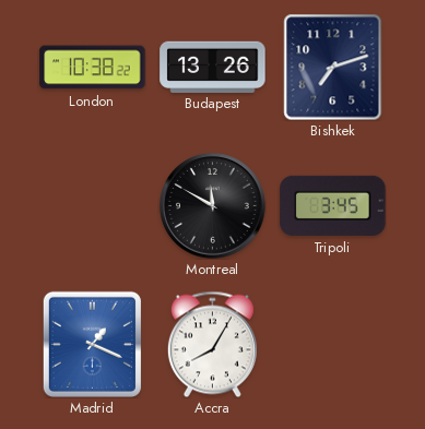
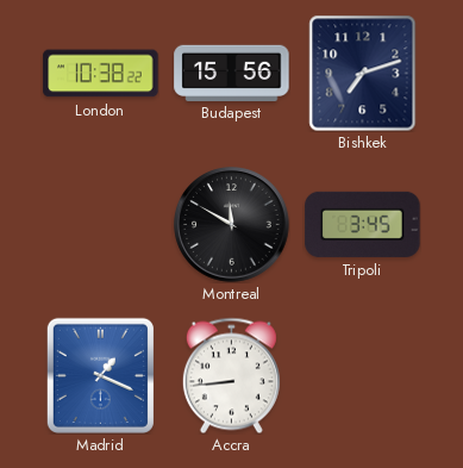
Budapest: 13:26 -> 15:56 (232, 73)
Accra: 8:05 -> 8:44 (231, 375)
